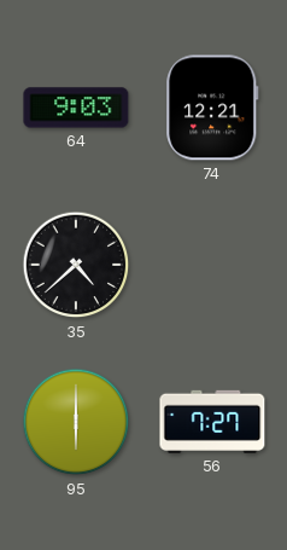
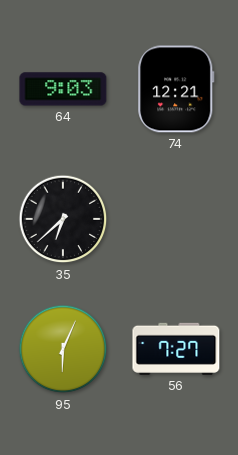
35: 4:38 -> 6:38 (63, 219)
95: 6:00 -> 6:04 (63, 349)
